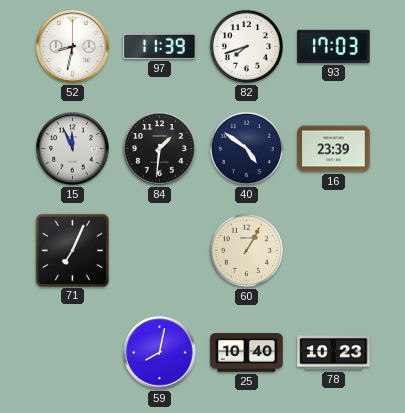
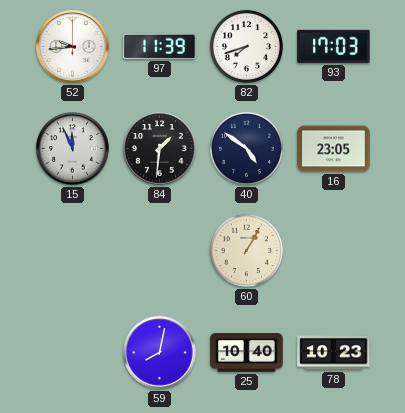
52: 8:32 -> 9:44 (73, 47)
16: 23:39 -> 23:05 (334, 149)
71: 7:04 -> none (72, 250)
